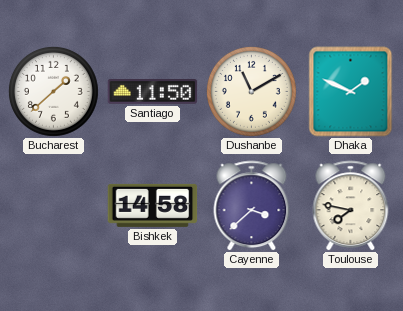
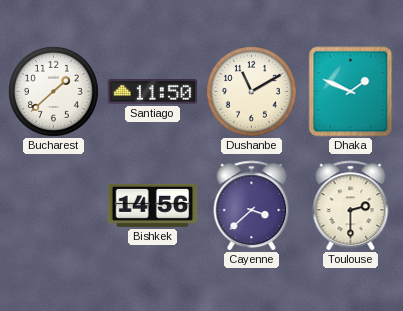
Bishkek: 14:58 -> 14:56 (153, 205)
Toulouse: 7:47 -> 2:30 (351, 206)
